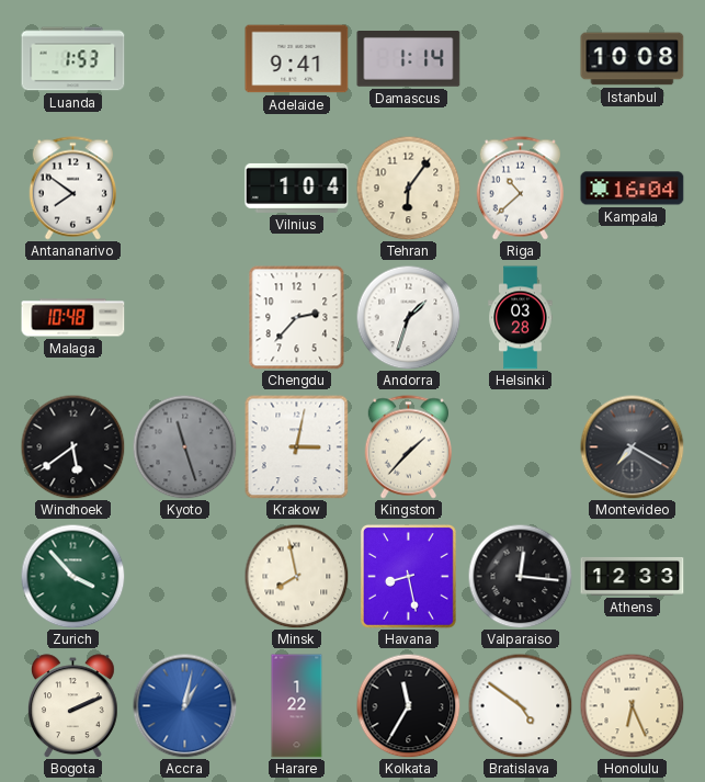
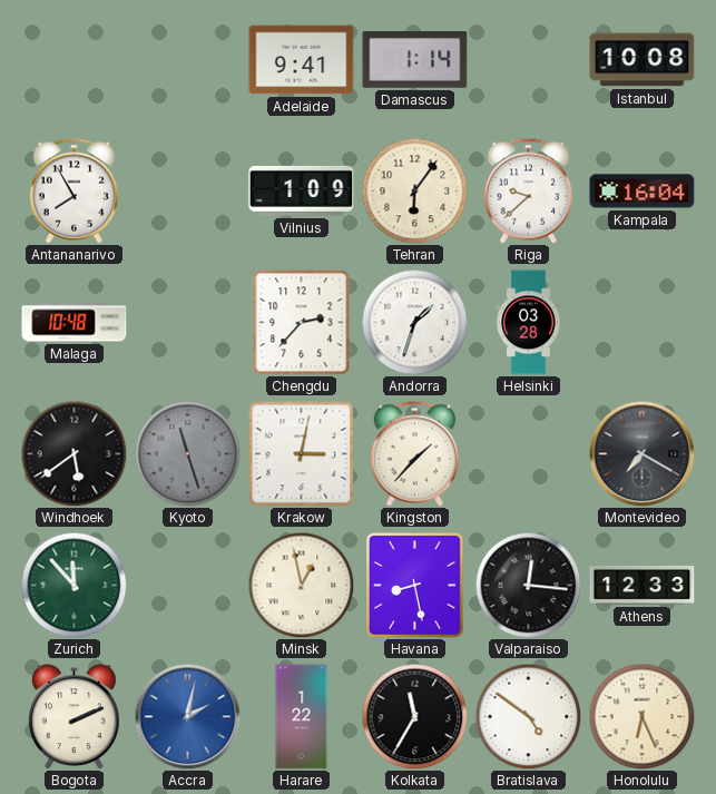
Luanda: 1:53 -> none (73, 59)
Antananarivo: 7:51 -> 7:55 (73, 192)
Vilnius: 1:04 -> 1:09 (302, 190)
Riga: 10:38 -> 9:38 (528, 192)
Zurich: 3:53 -> 11:53 (73, 585)
Minsk: 7:58 -> 12:58 (301, 585)
Accra: 1:02 -> 2:02 (187, 716)
